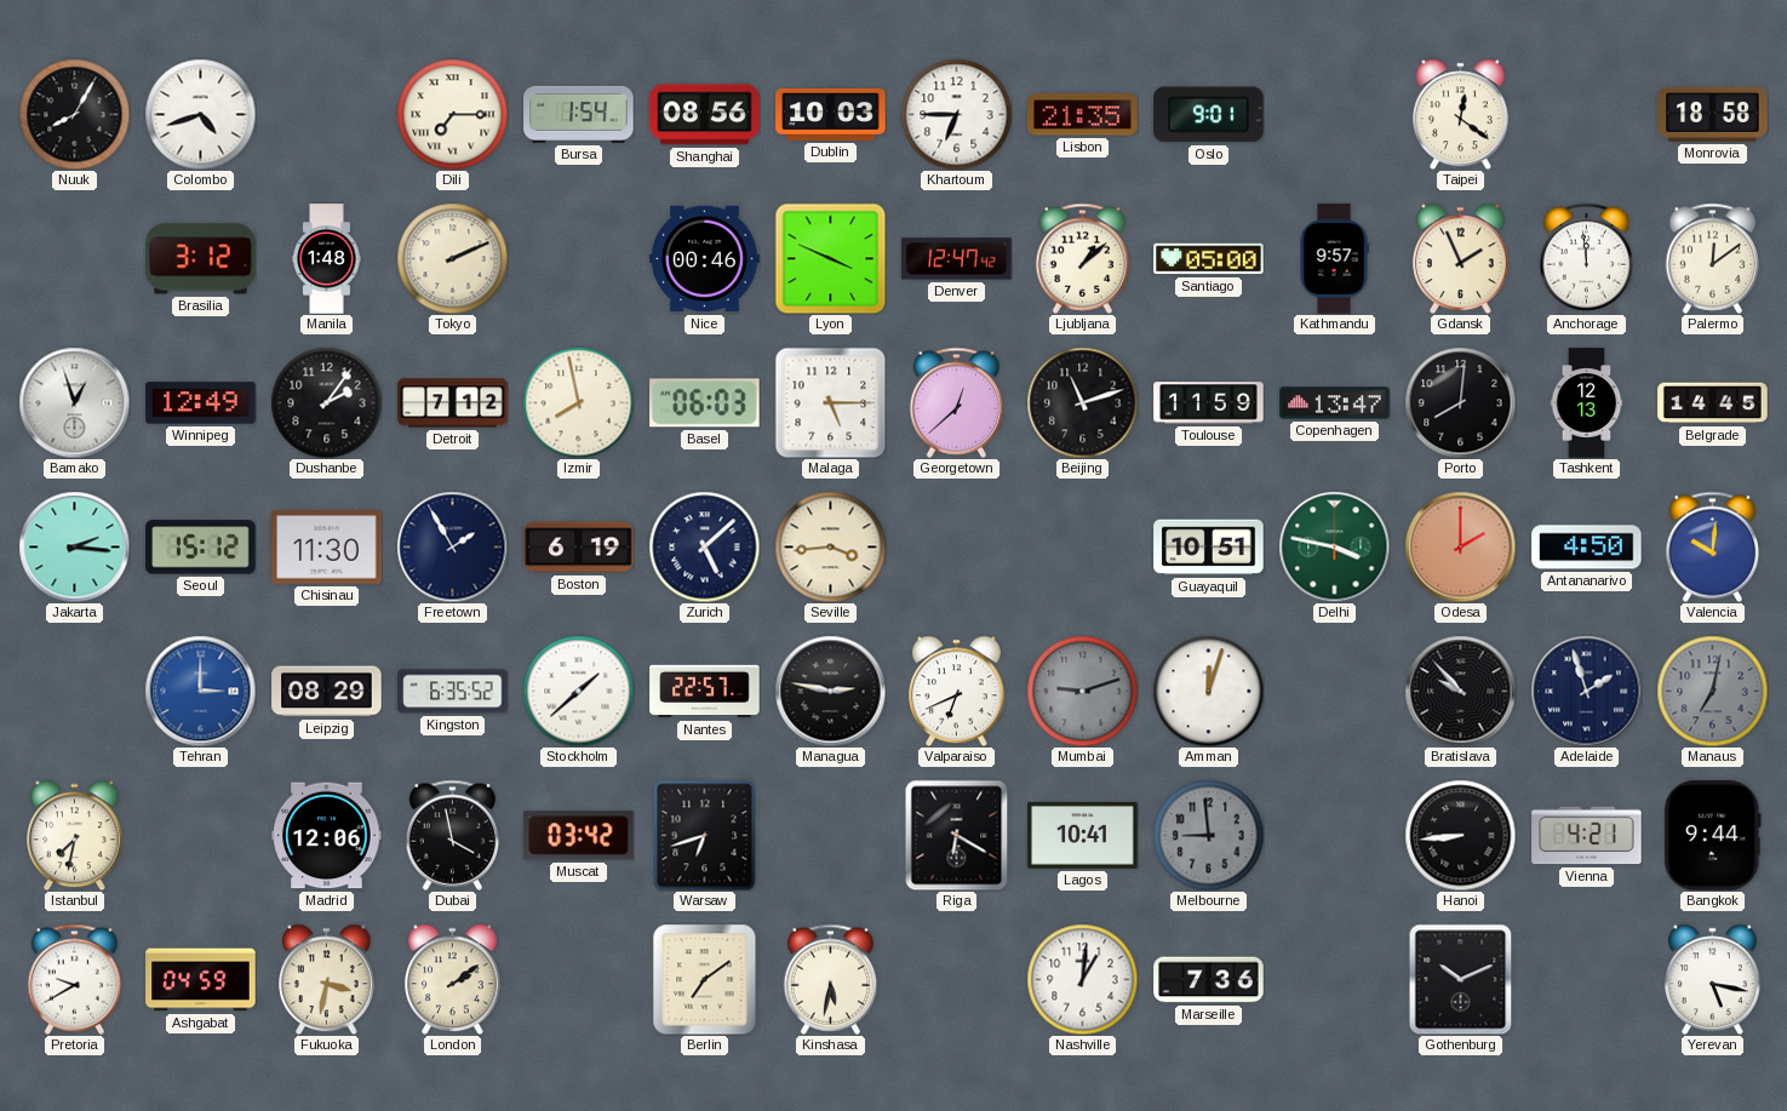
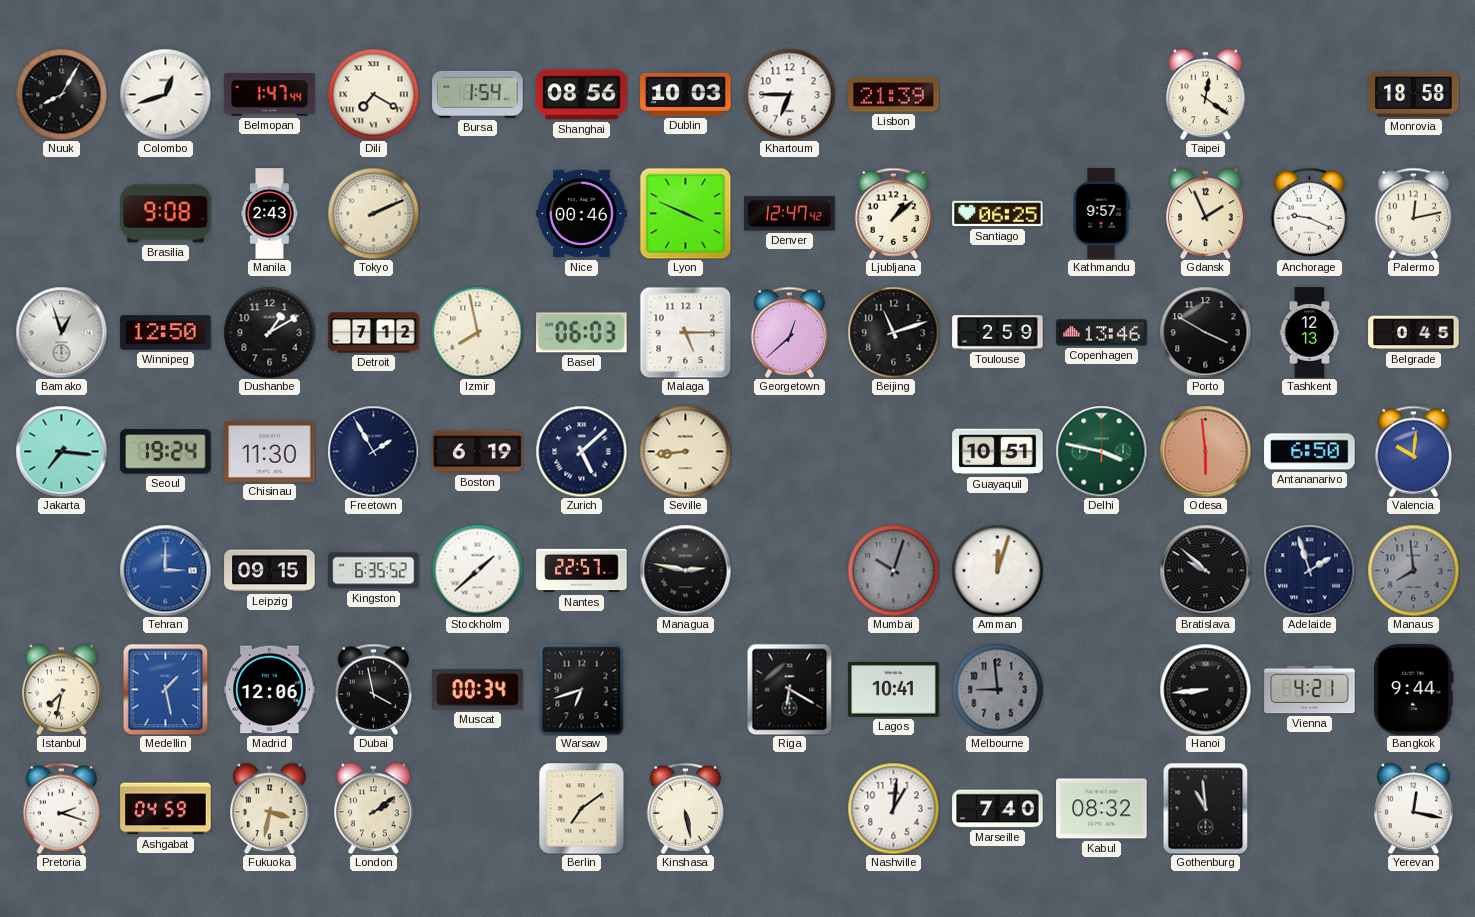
Colombo: 4:42 -> 12:42 (165, 94)
Belmopan: none -> 1:47 (270, 95)
Dili: 7:15 -> 7:20 (373, 94)
Lisbon: 21:35 -> 21:39 (894, 95)
Oslo: 9:01 -> none (1209, 115)
Brasilia: 3:12 -> 9:08 (166, 214)
Manila: 1:48 -> 2:43 (270, 214)
Santiago: 05:00 -> 06:25 (998, 214)
Anchorage: 11:59 -> 9:19 (1310, 213)
Palermo: 12:09 -> 12:13 (1414, 213)
Winnipeg: 12:49 -> 12:50 (166, 333)
Dushanbe: 2:06 -> 1:10 (269, 332)
Toulouse: 11:59 -> 2:59 (998, 333)
Copenhagen: 13:47 -> 13:46 (1102, 333)
Porto: 8:01 -> 3:50 (1205, 332)
Belgrade: 14:45 -> 0:45 (1414, 333)
Jakarta: 2:16 -> 7:16 (61, 451)
Seoul: 15:12 -> 19:24 (166, 452)
Seville: 3:44 -> 8:44 (685, 451)
Odesa: 2:00 -> 5:59 (1205, 451)
Antananarivo: 4:50 -> 6:50 (1310, 452)
Leipzig: 08:29 -> 09:15 (270, 571)
Valparaiso: 6:41 -> none (957, 691)
Mumbai: 9:12 -> 10:03 (893, 570)
Bratislava: 9:53 -> 9:52 (1205, 570)
Manaus: 7:02 -> 7:59 (1413, 570)
Medellin: none -> 1:28 (166, 689)
Muscat: 03:42 -> 00:34 (478, 690)
Pretoria: 9:40 -> 2:18 (62, 808)
Kinshasa: 5:32 -> 5:28 (686, 808)
Marseille: 7:36 -> 7:40 (998, 809)
Kabul: none -> 08:32 (1102, 809)
Gothenburg: 10:11 -> 10:59 (1206, 808)
Yerevan: 5:17 -> 12:17 (1414, 808)
